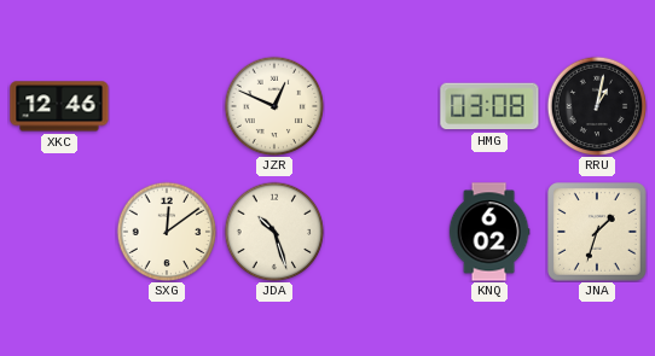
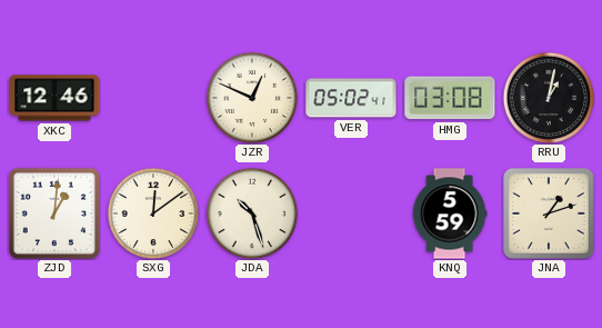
VER: none -> 05:02 (351, 98)
ZJD: none -> 1:01 (53, 212)
KNQ: 6:02 -> 5:59 (450, 213)
JNA: 1:33 -> 1:12 (550, 215)
